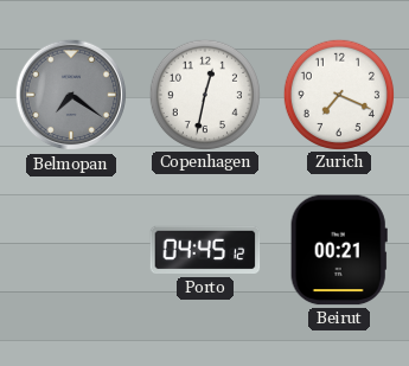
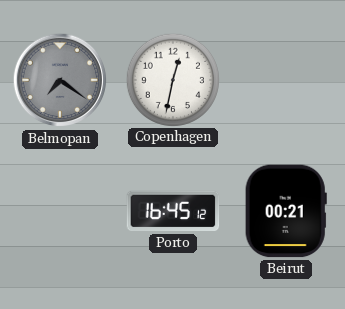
Zurich: 7:19 -> none (338, 94)
Porto: 04:45 -> 16:45 (173, 211)
